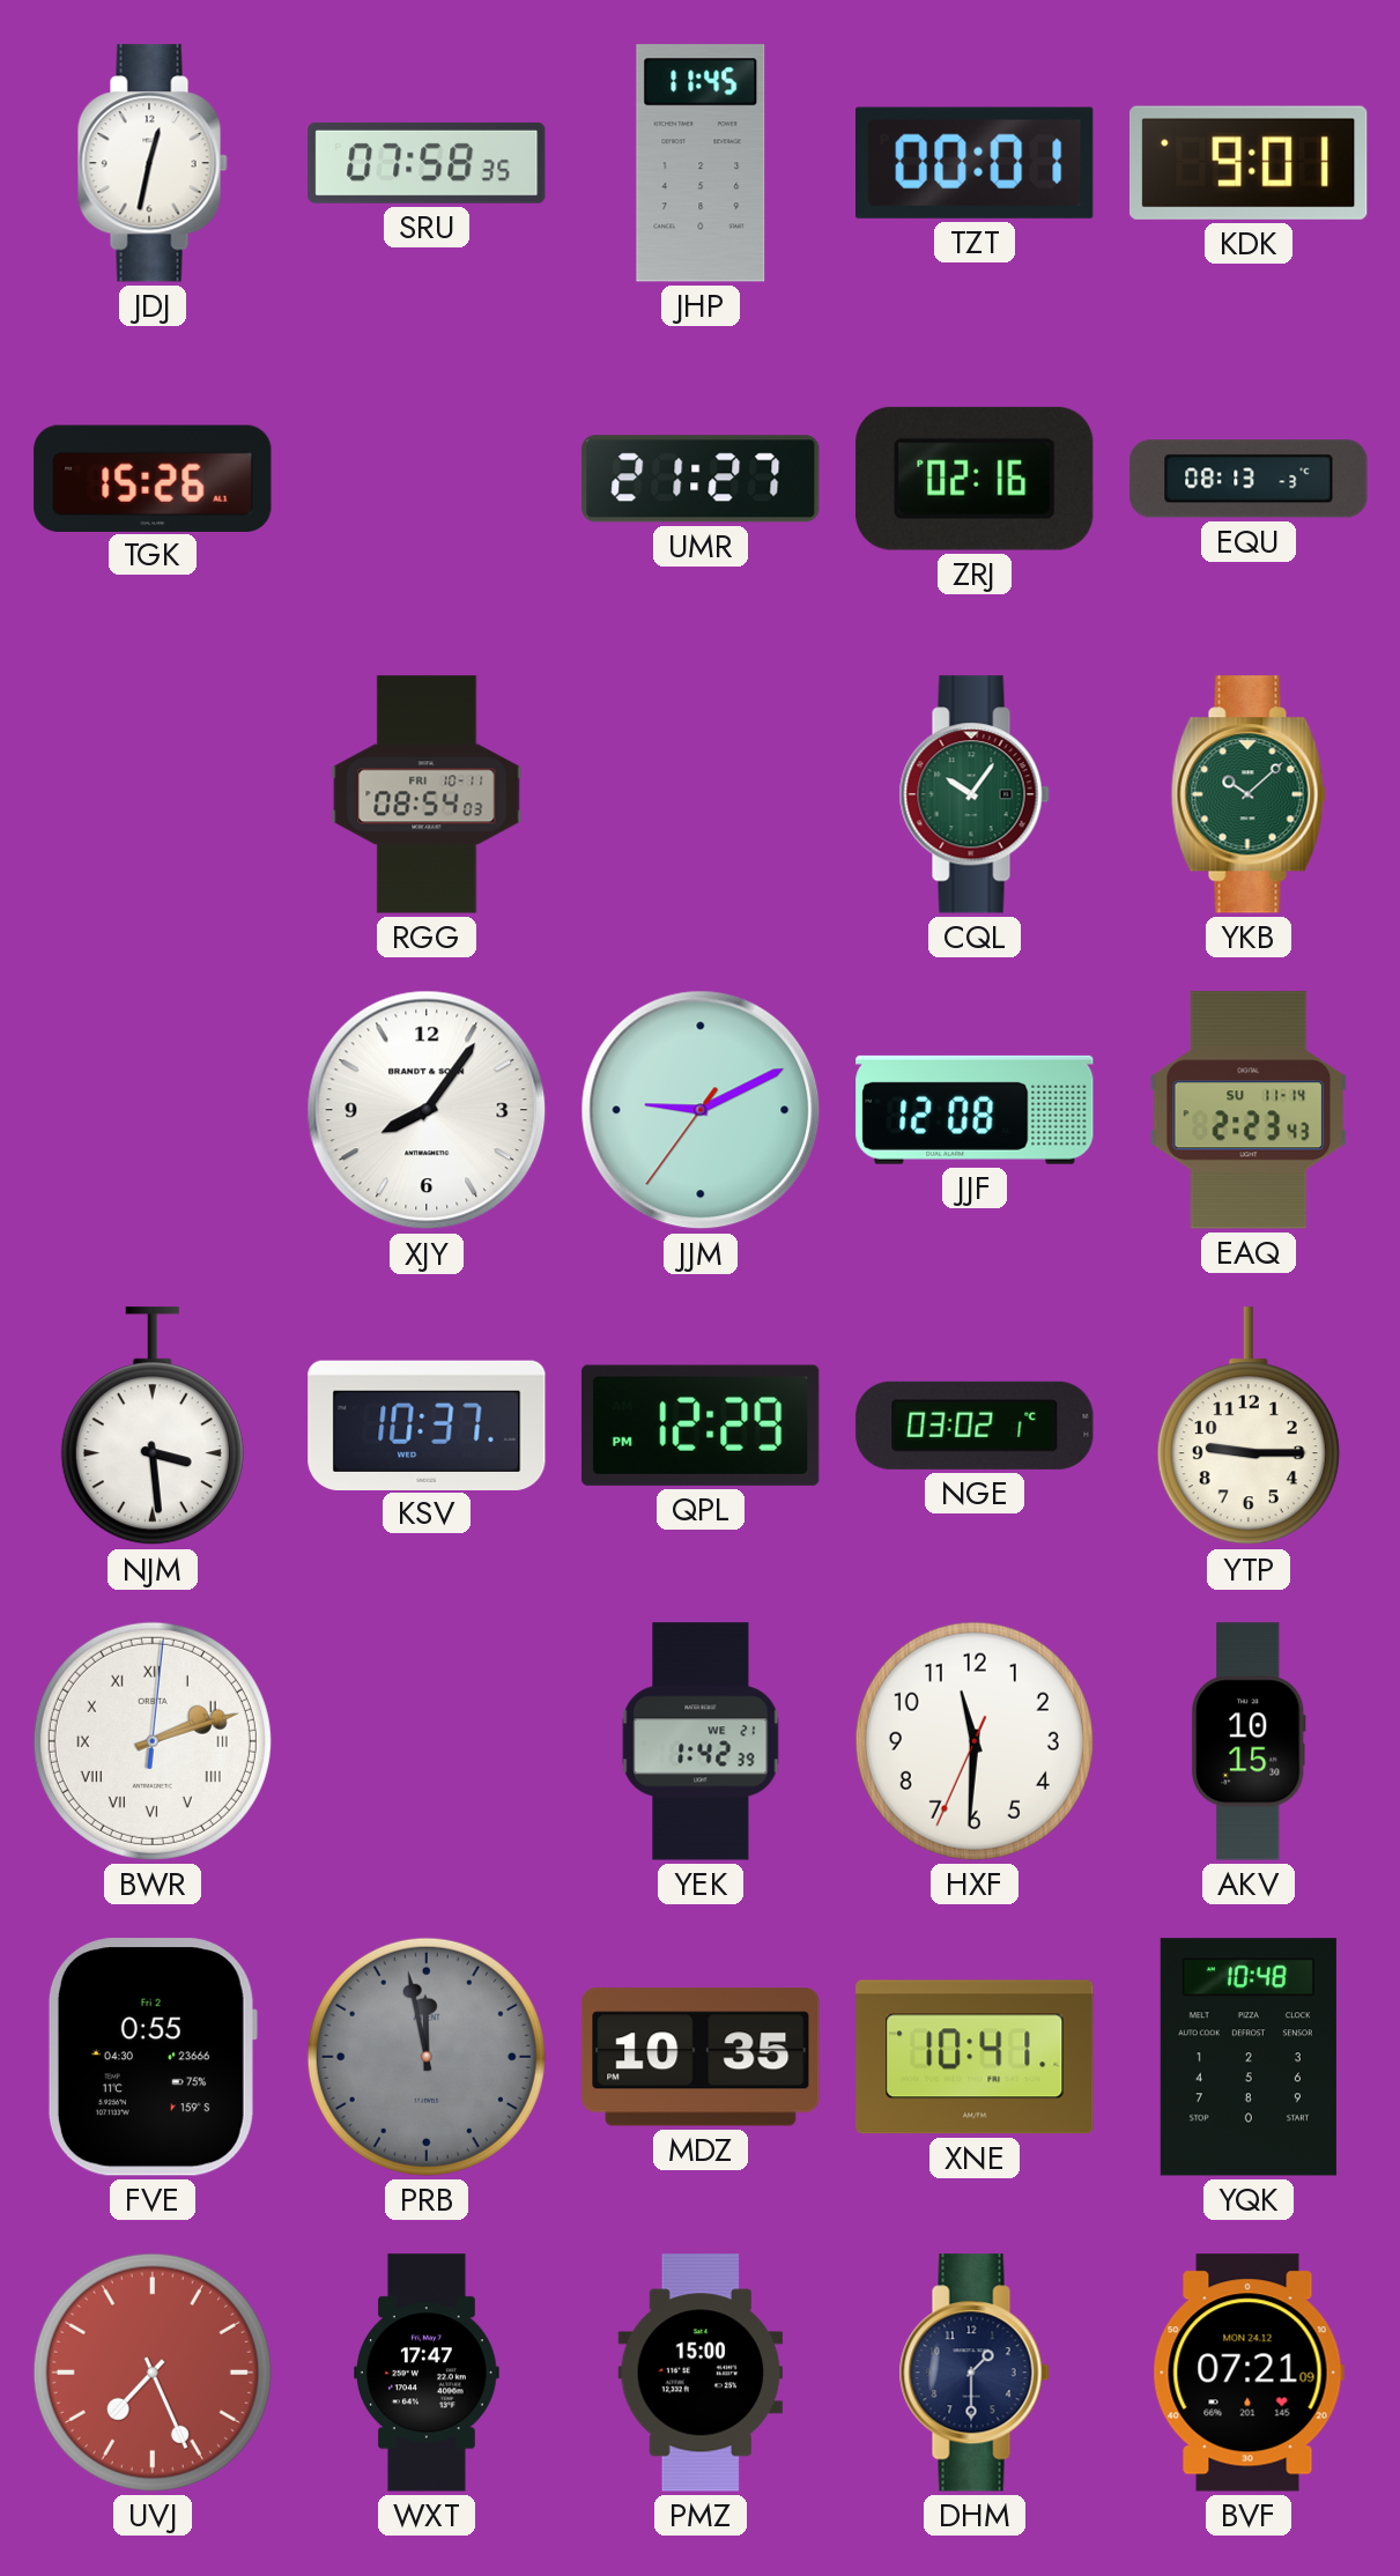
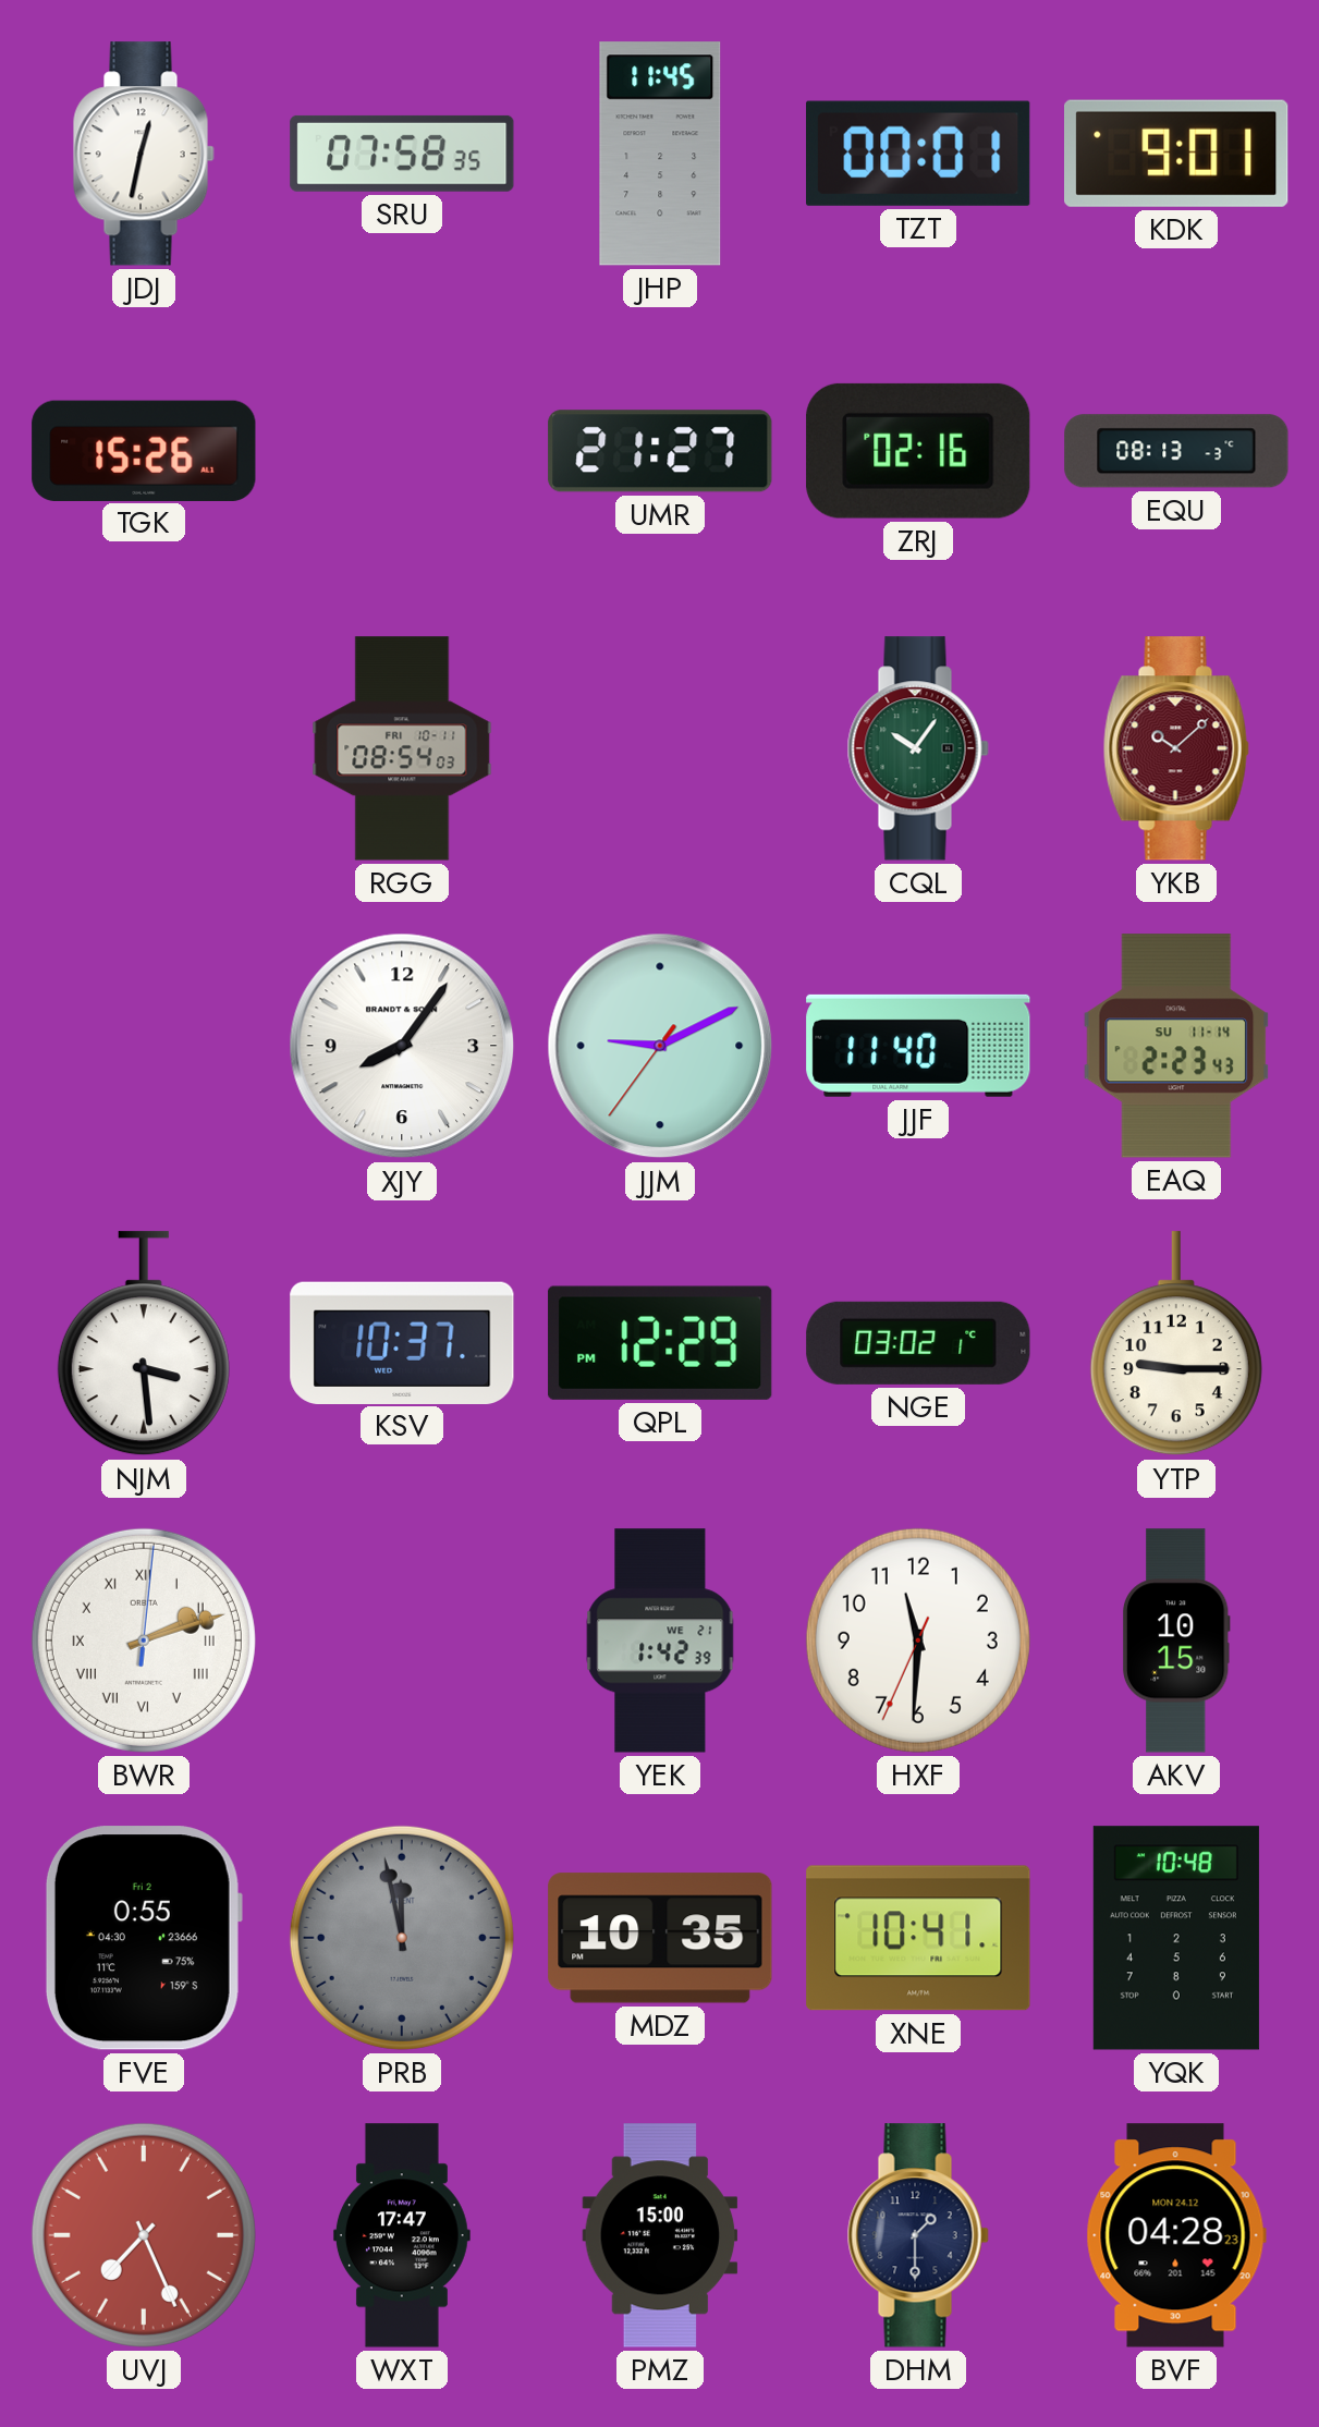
YKB dial: green -> burgundy (1176, 748)
JJF: 12:08 -> 11:40 (918, 1046)
BVF: 07:21 -> 04:28 (1176, 2235)
